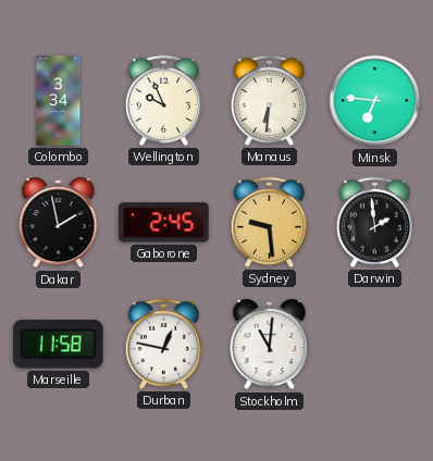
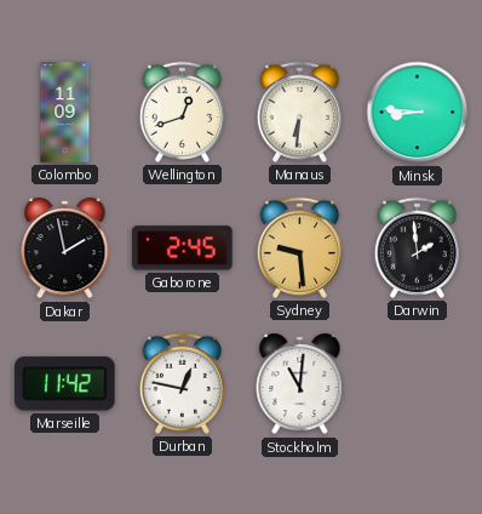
Colombo: 3:34 -> 11:09 (65, 113)
Wellington: 9:56 -> 12:42 (182, 112)
Minsk: 6:46 -> 8:46 (418, 113)
Marseille: 11:58 -> 11:42 (65, 384)
